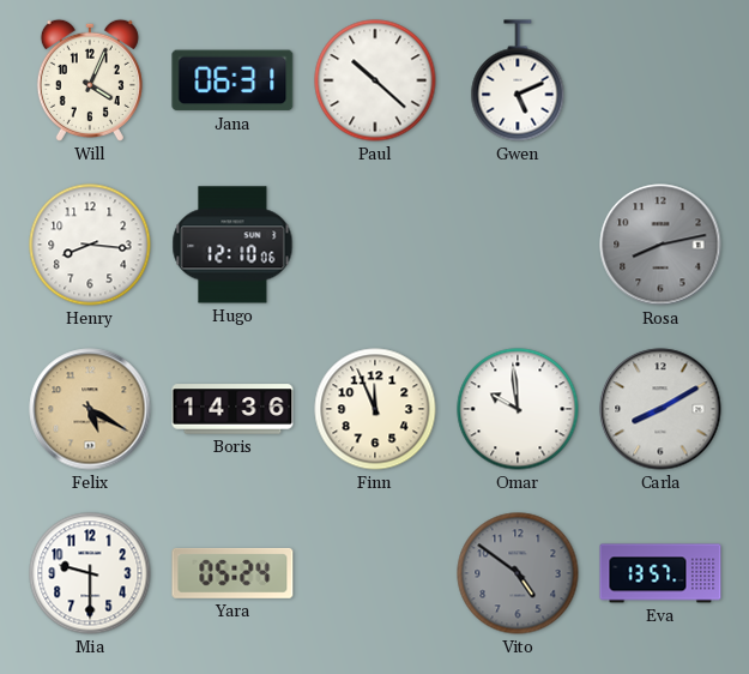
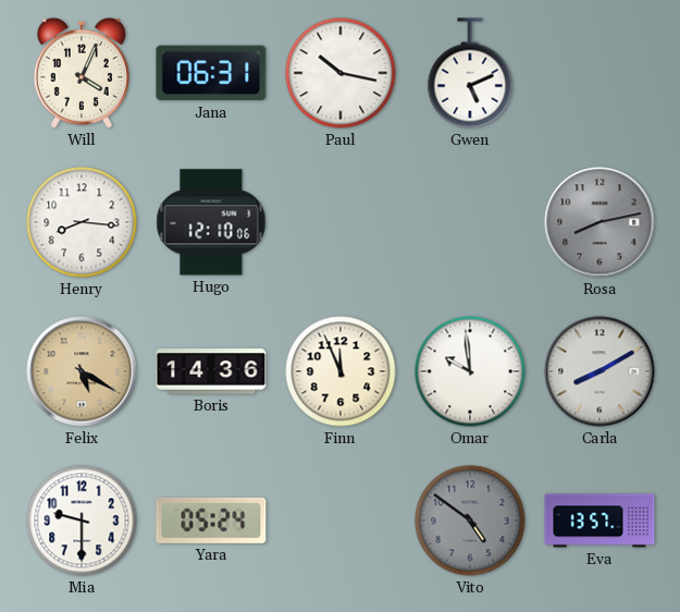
Paul: 10:22 -> 10:17 (341, 73)
